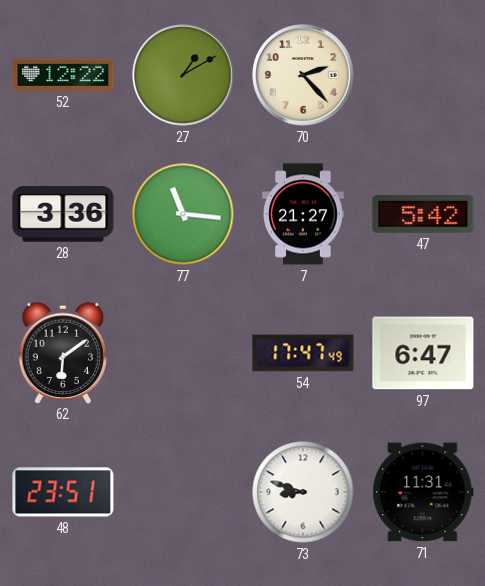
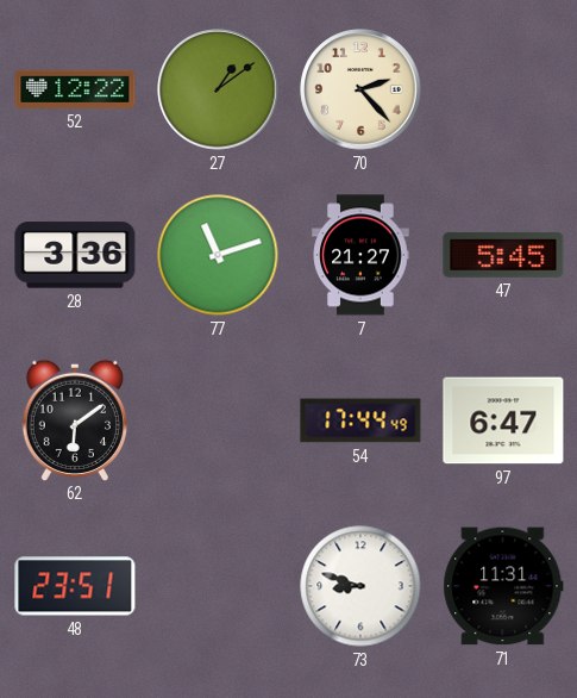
27: 1:10 -> 1:09 (218, 89)
77: 11:16 -> 11:12 (218, 255)
47: 5:42 -> 5:45 (503, 255)
54: 17:47 -> 17:44 (360, 420)
